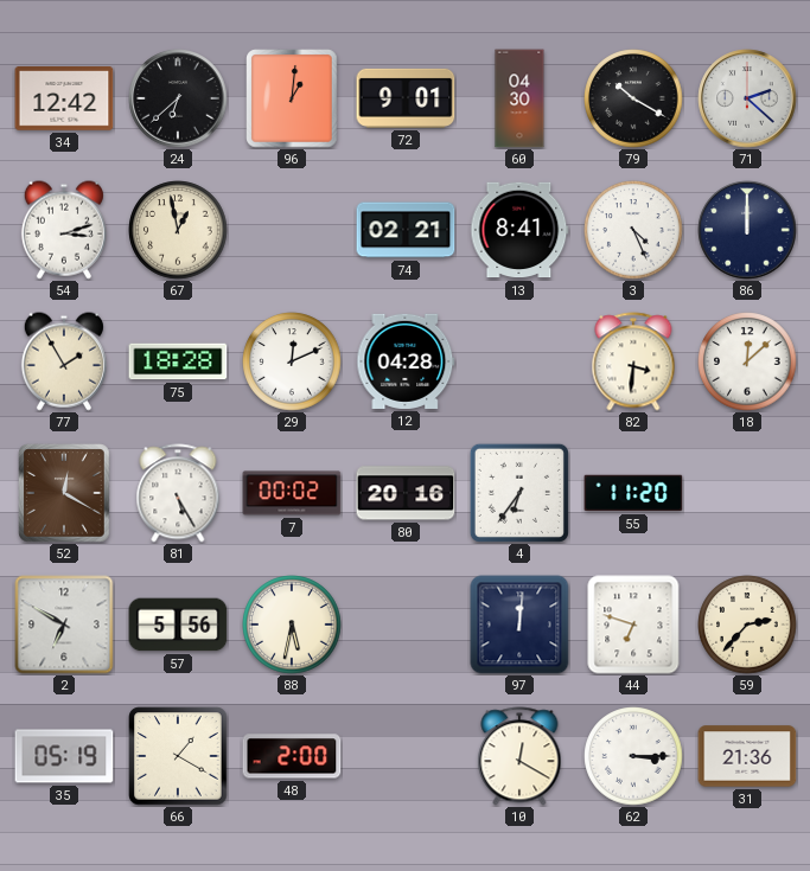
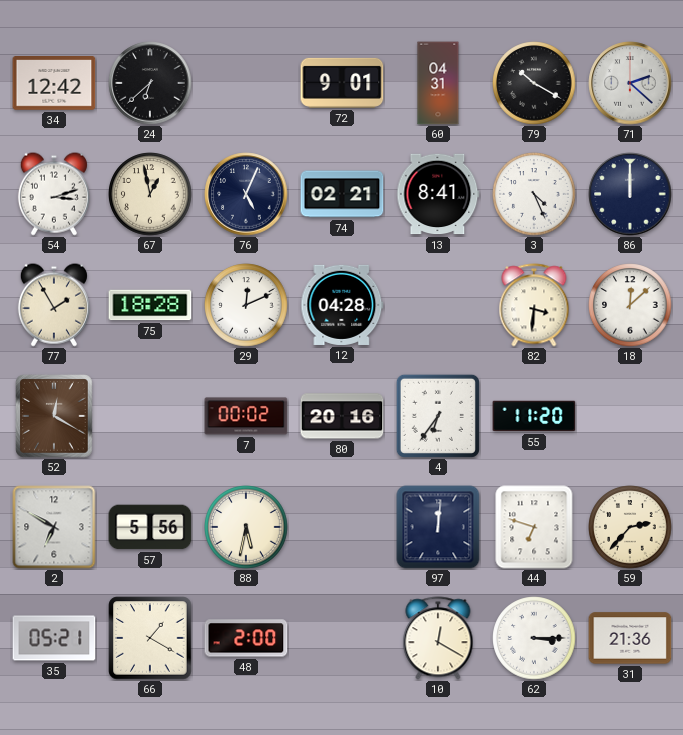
96: 1:01 -> none (292, 98)
60: 04:30 -> 04:31 (438, 83)
76: none -> 5:04 (246, 194)
81: 5:25 -> none (178, 493)
35: 05:19 -> 05:21 (54, 638)
